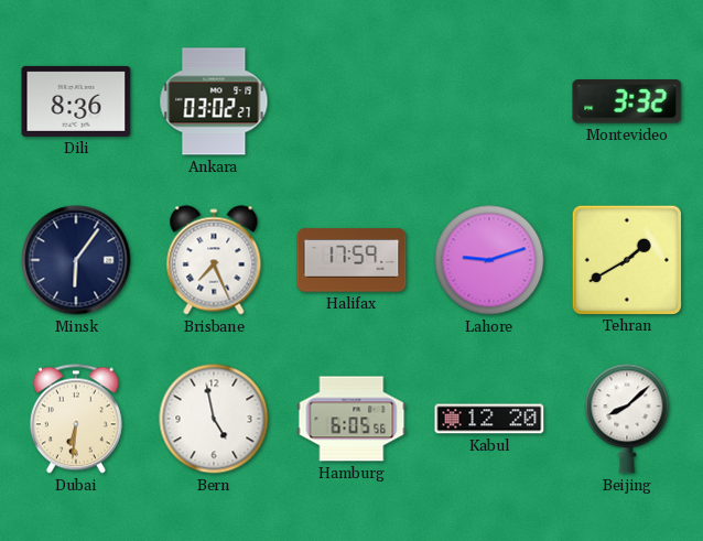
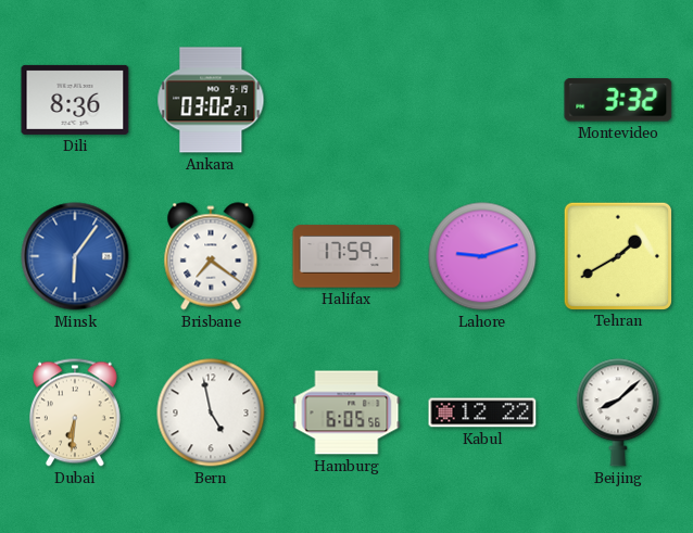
Minsk dial: navy -> blue (75, 256)
Brisbane: 7:26 -> 7:21 (211, 256)
Kabul: 12:20 -> 12:22 (482, 413)
